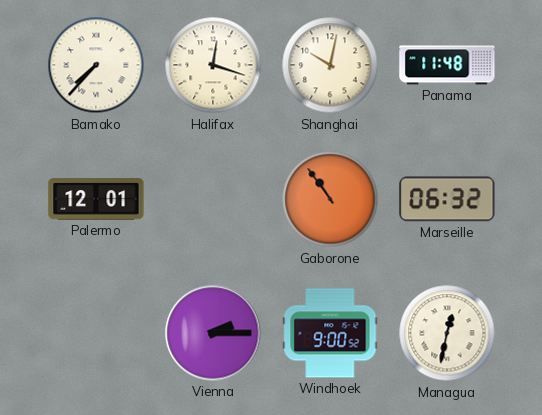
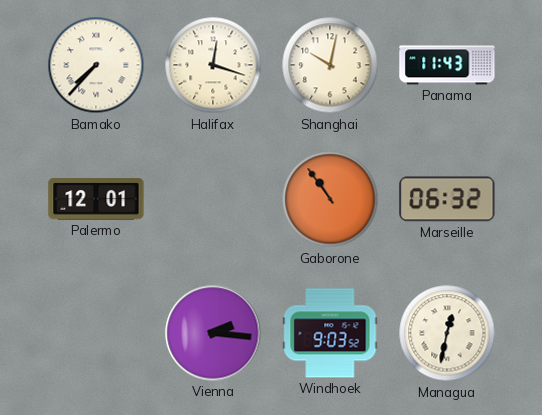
Panama: 11:48 -> 11:43 (447, 65)
Vienna: 2:15 -> 2:16 (213, 333)
Windhoek: 9:00 -> 9:03 (330, 333)
